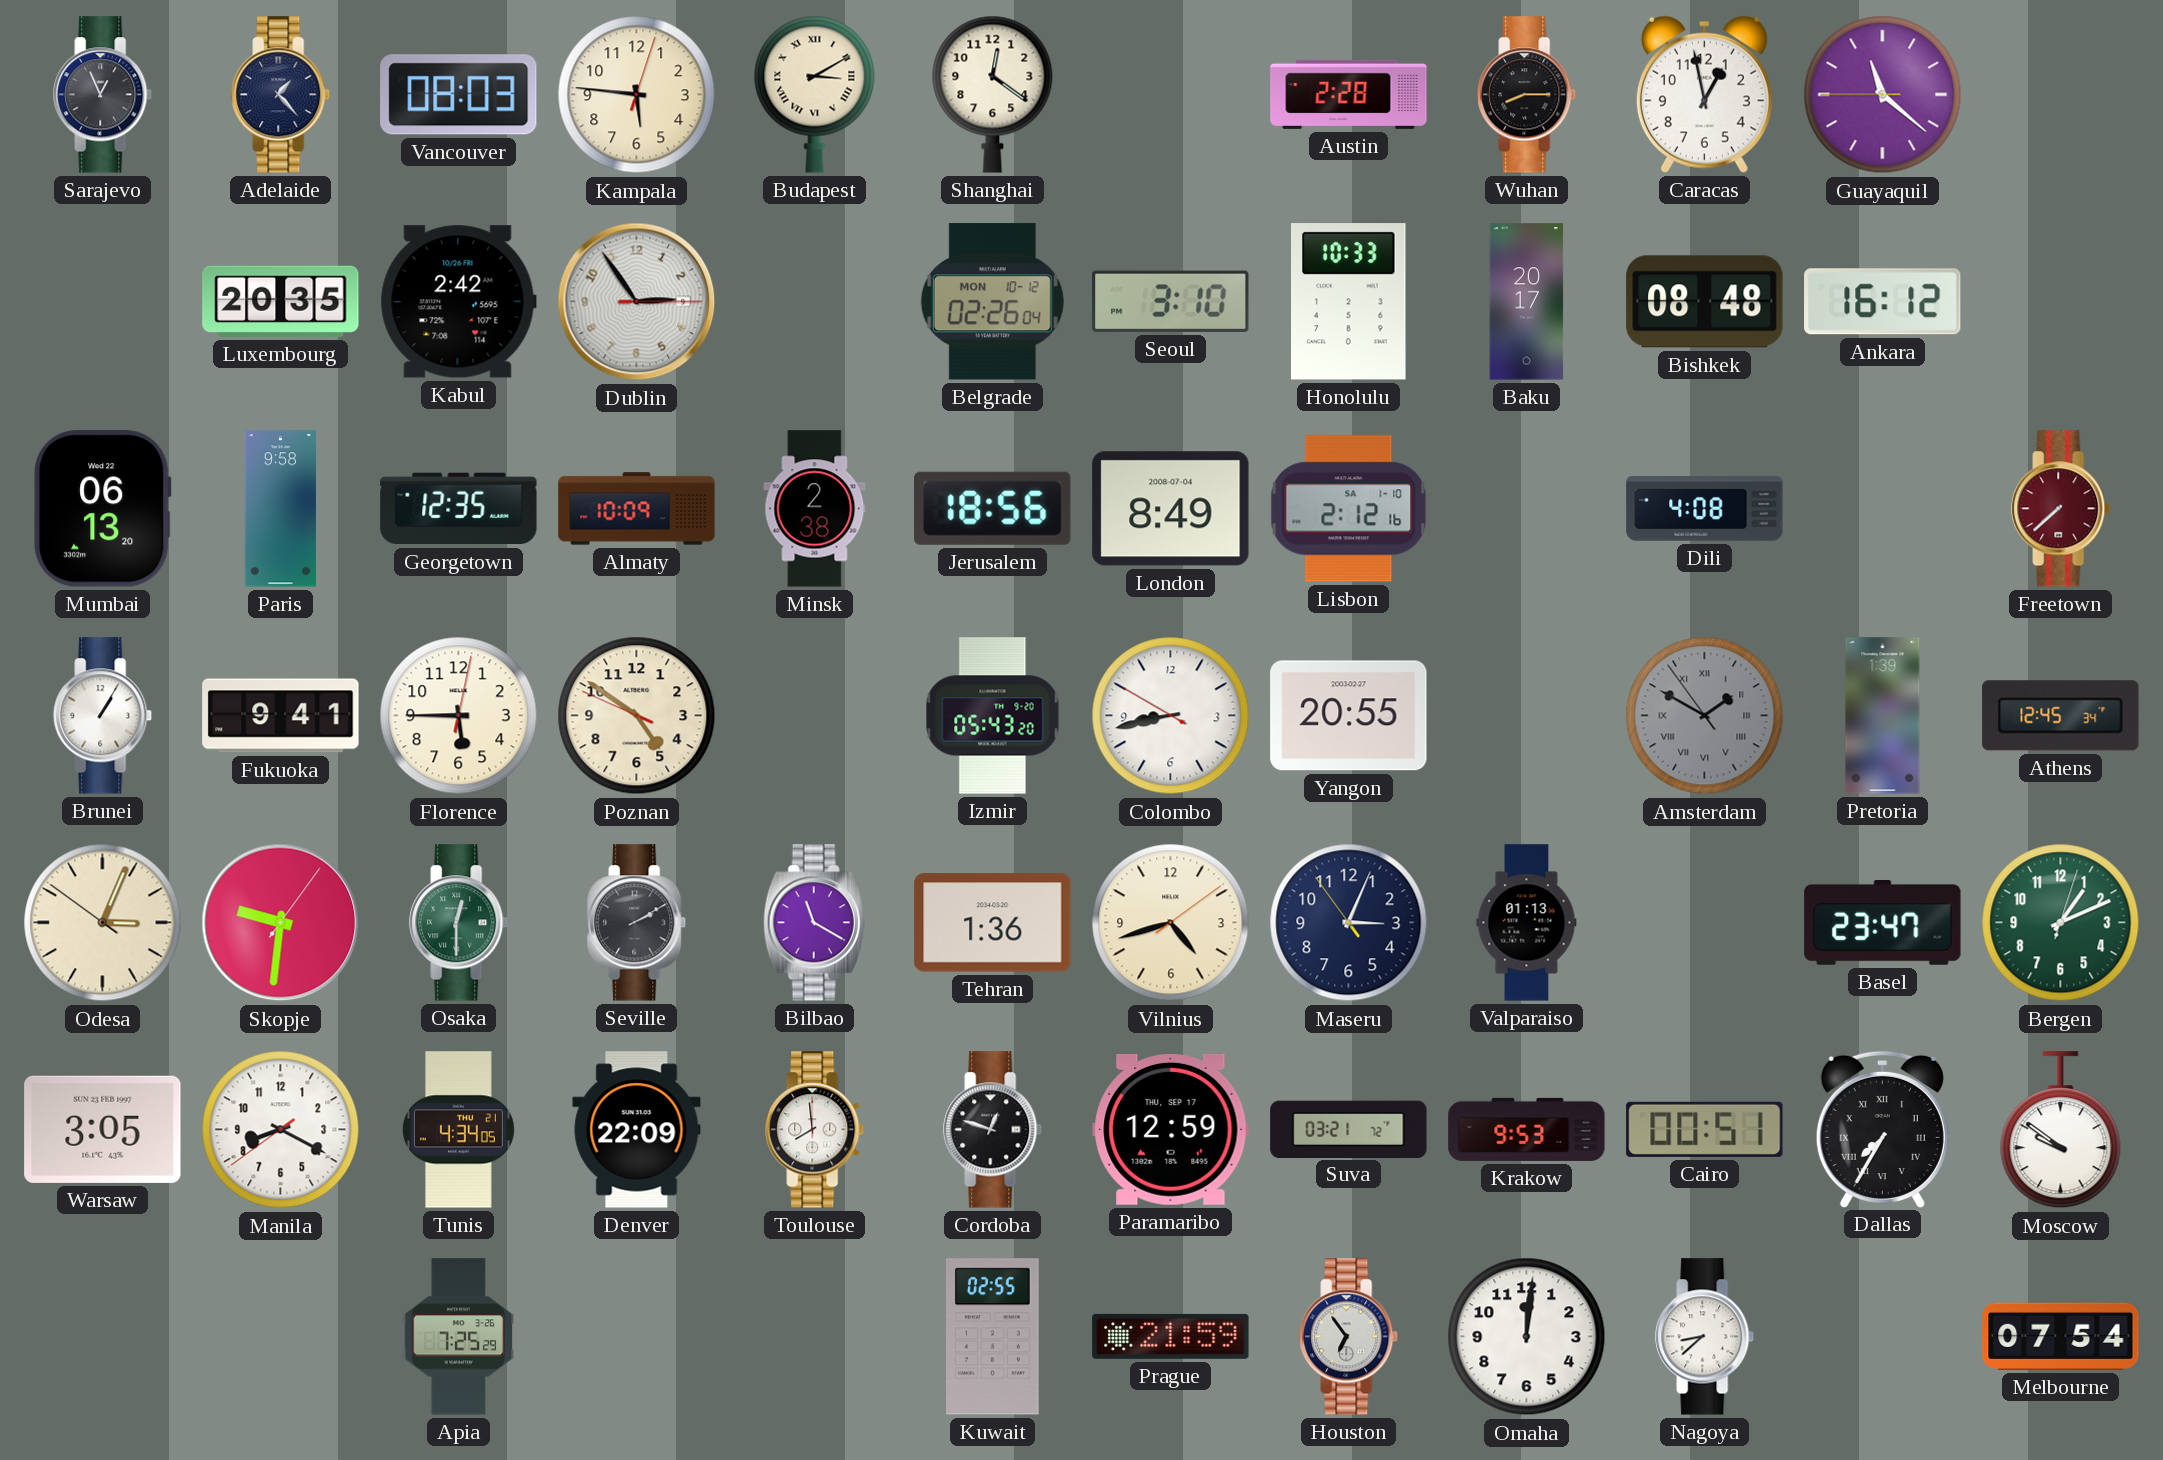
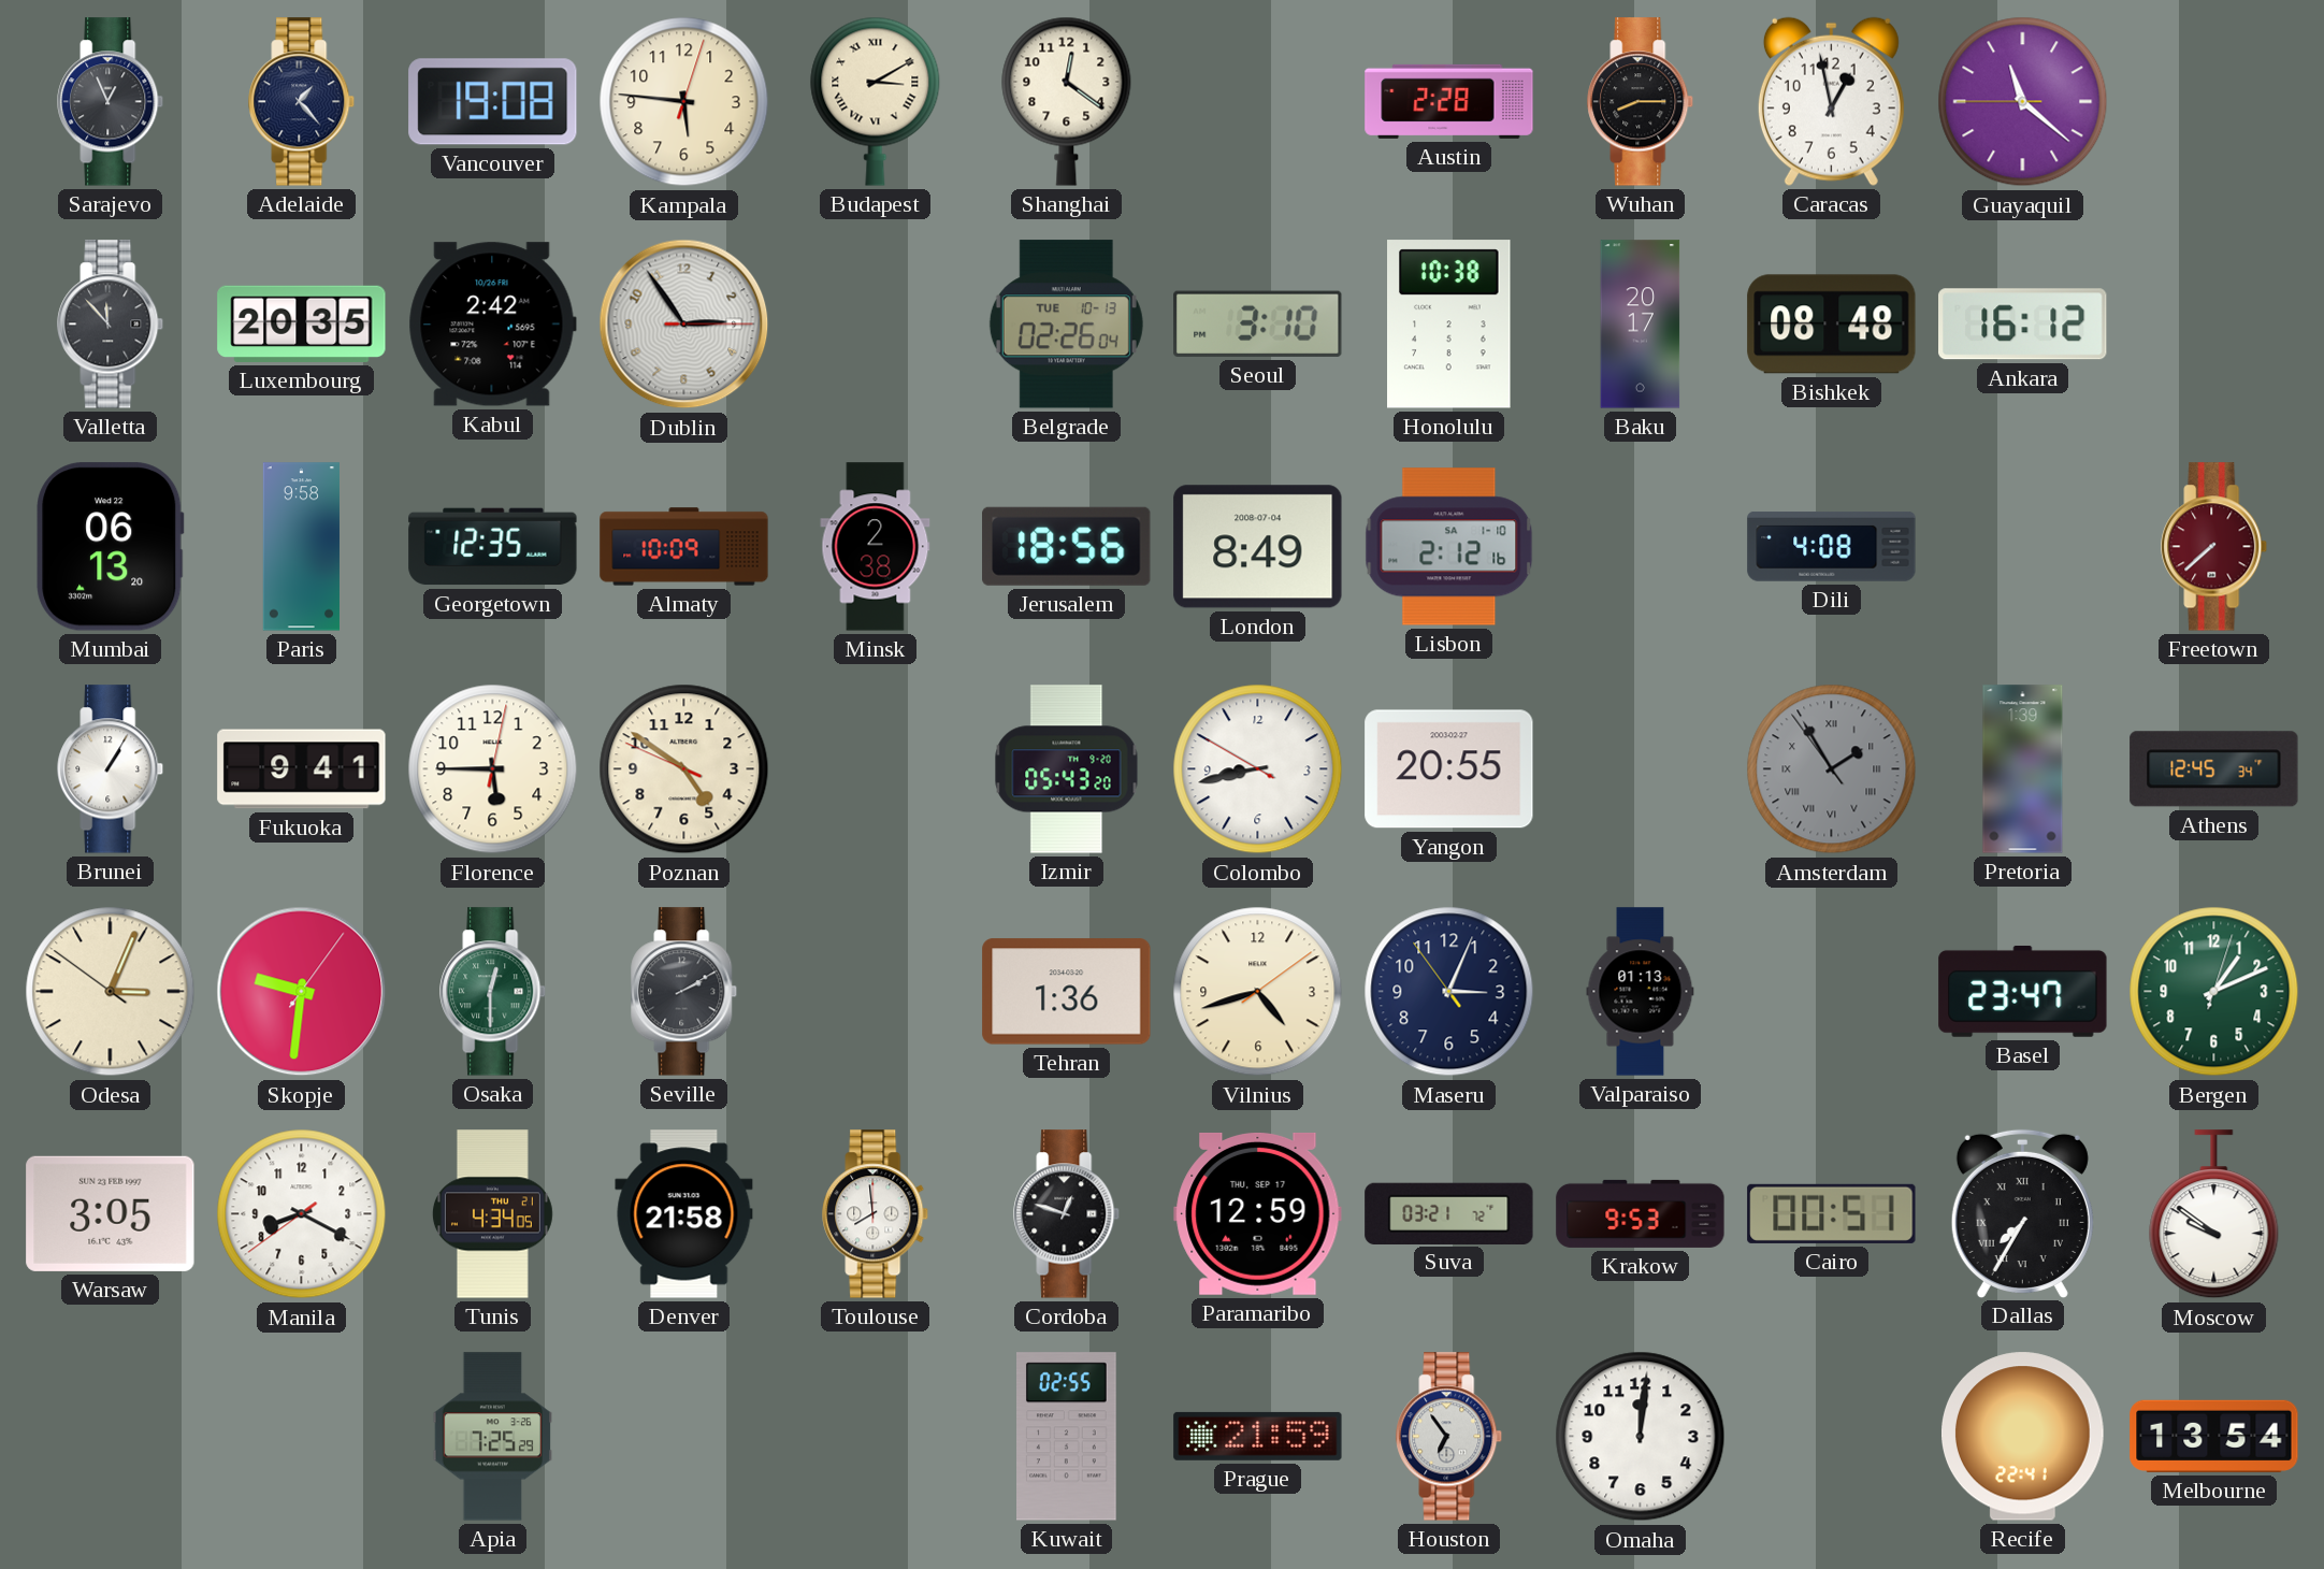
Vancouver: 08:03 -> 19:08 (493, 102)
Valletta: none -> 11:53 (111, 325)
Belgrade date: MON 10-12 -> TUE 10-13 (1066, 325)
Honolulu: 10:33 -> 10:38 (1449, 325)
Amsterdam: 1:49 -> 1:54 (1832, 769)
Bilbao: 11:20 -> none (815, 923)
Denver: 22:09 -> 21:58 (684, 1214)
Nagoya: 8:38 -> none (1705, 1337)
Recife: none -> 22:41 (2022, 1437)
Melbourne: 07:54 -> 13:54 (2214, 1436)
